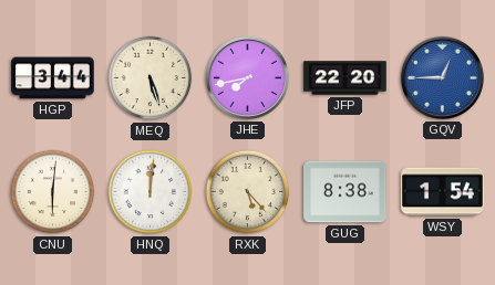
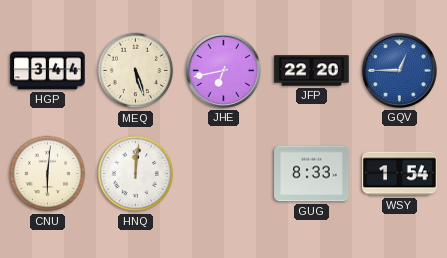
JHE: 7:43 -> 6:43 (223, 70)
RXK: 5:23 -> none (248, 192)
GUG: 8:38 -> 8:33 (312, 174)
